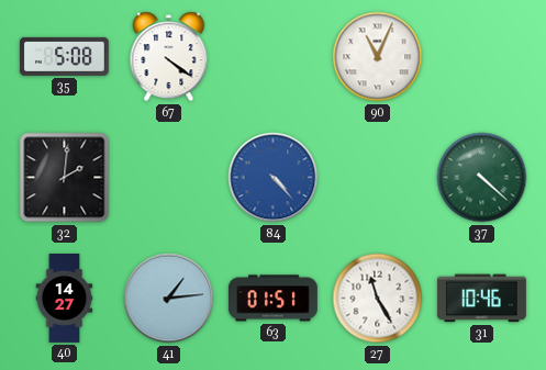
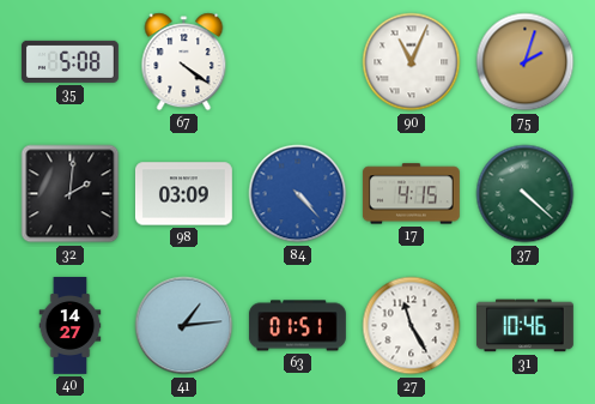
75: none -> 2:03 (526, 62)
98: none -> 03:09 (183, 194)
17: none -> 4:15 (411, 194)
